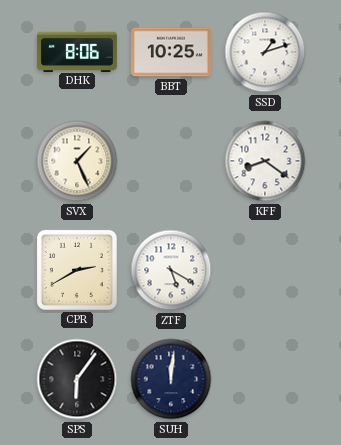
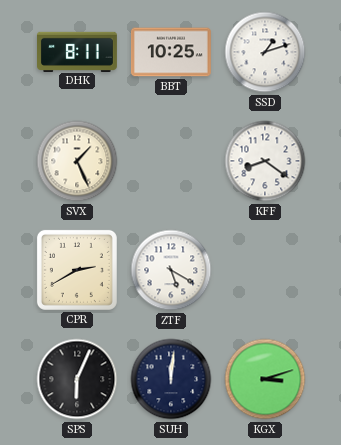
DHK: 8:06 -> 8:11 (78, 51)
SPS: 6:06 -> 6:04 (77, 379)
KGX: none -> 3:12 (265, 379)
